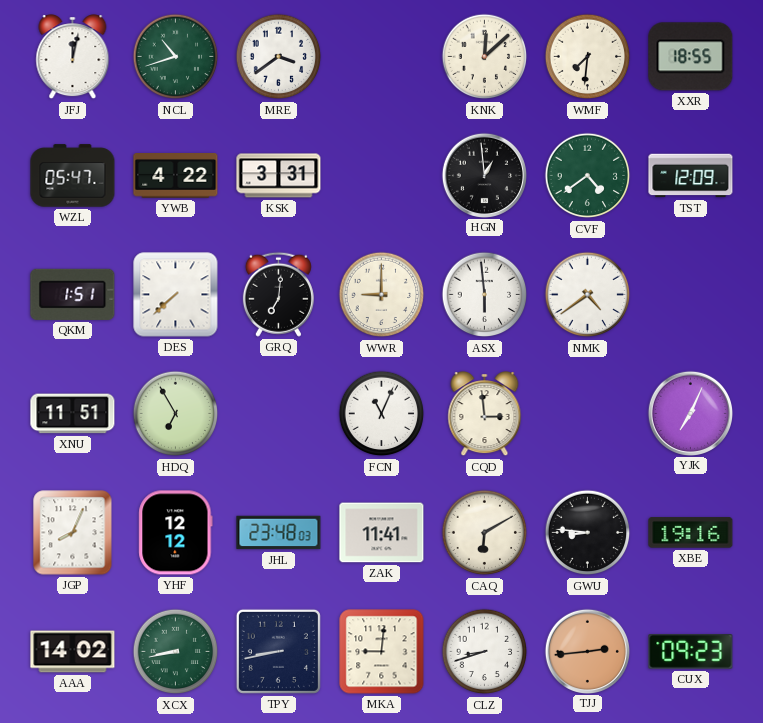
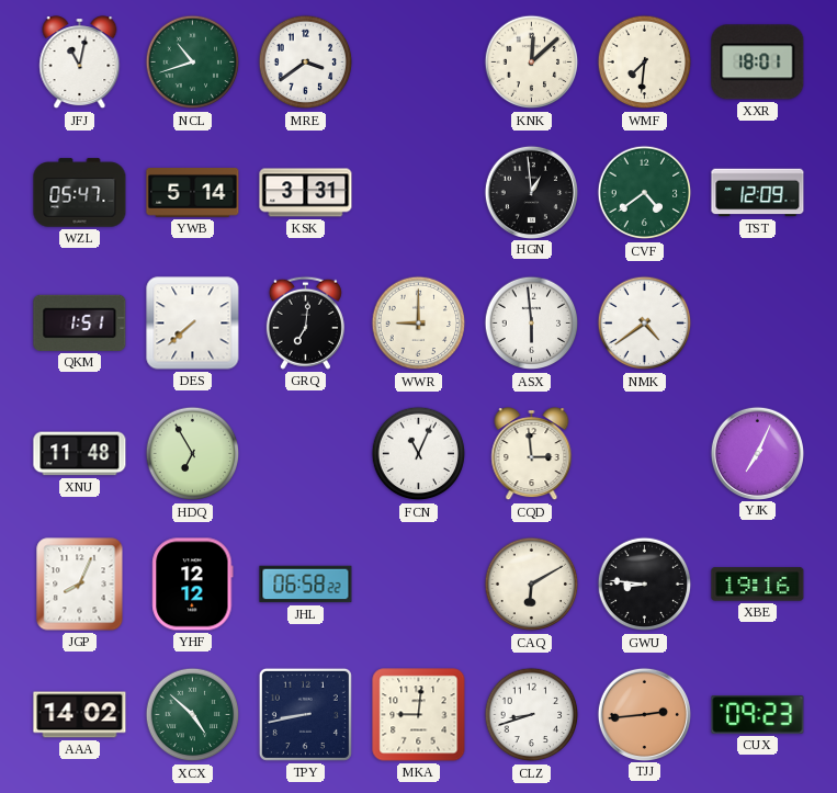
JFJ: 12:02 -> 11:02 (80, 63)
XXR: 18:55 -> 18:01 (758, 63)
YWB: 4:22 -> 5:14 (193, 193)
XNU: 11:51 -> 11:48 (80, 454)
JHL: 23:48 -> 06:58 (306, 585)
ZAK: 11:41 -> none (382, 533)
XCX: 8:43 -> 4:52 (193, 715)
